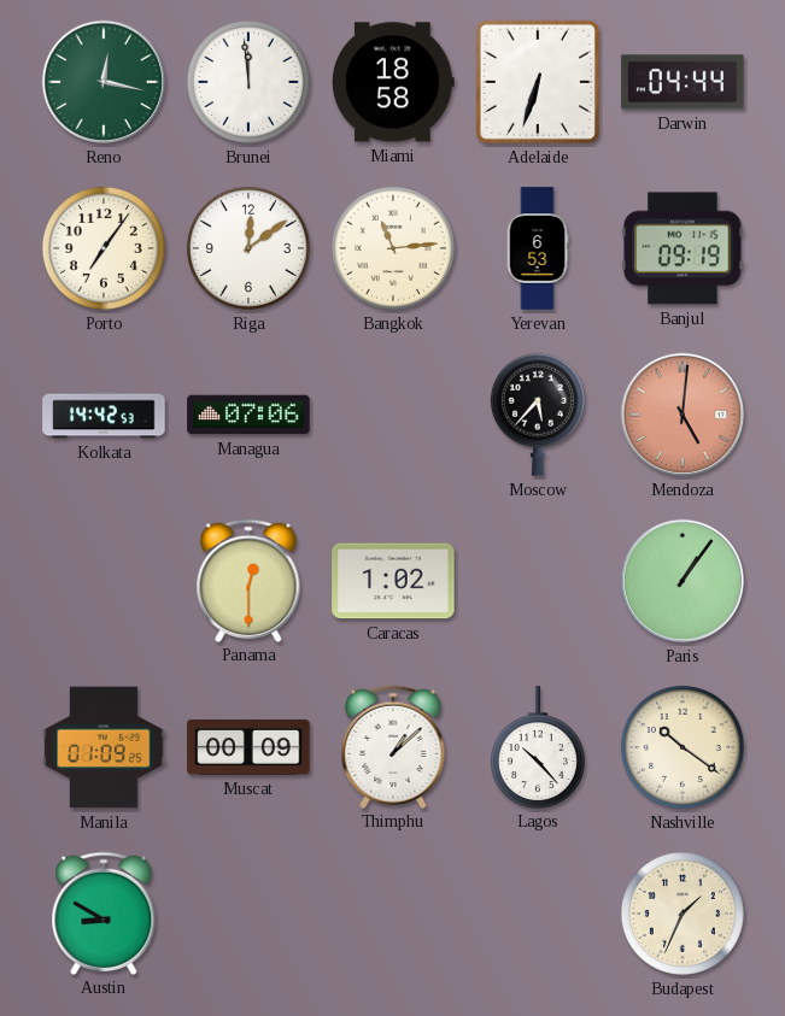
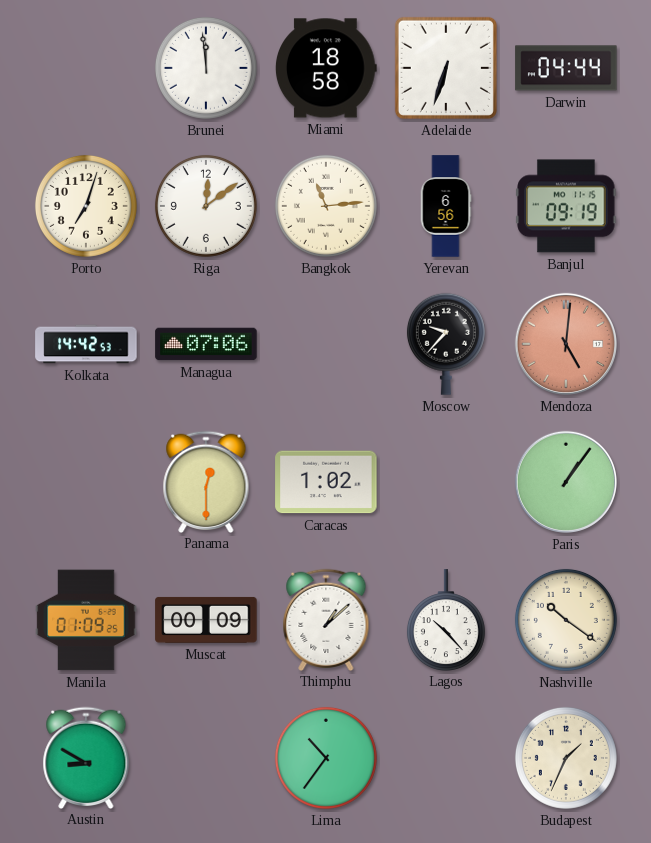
Reno: 12:17 -> none (104, 82)
Porto: 7:06 -> 7:03 (86, 206)
Yerevan: 6:53 -> 6:56 (446, 206)
Moscow: 5:37 -> 9:37 (446, 344)
Lima: none -> 10:36 (326, 758)
